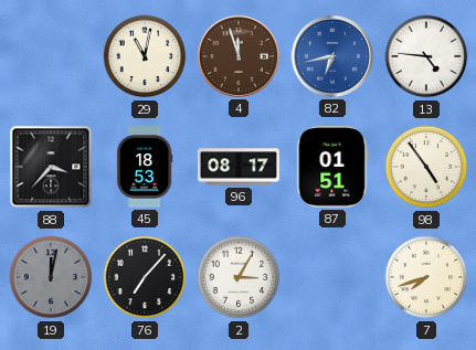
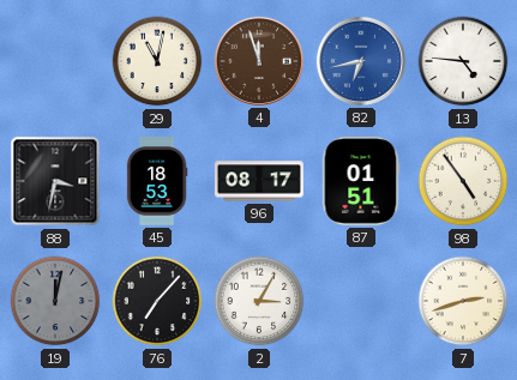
88: 3:37 -> 3:32 (55, 181)
7: 7:42 -> 2:42 (463, 301)
